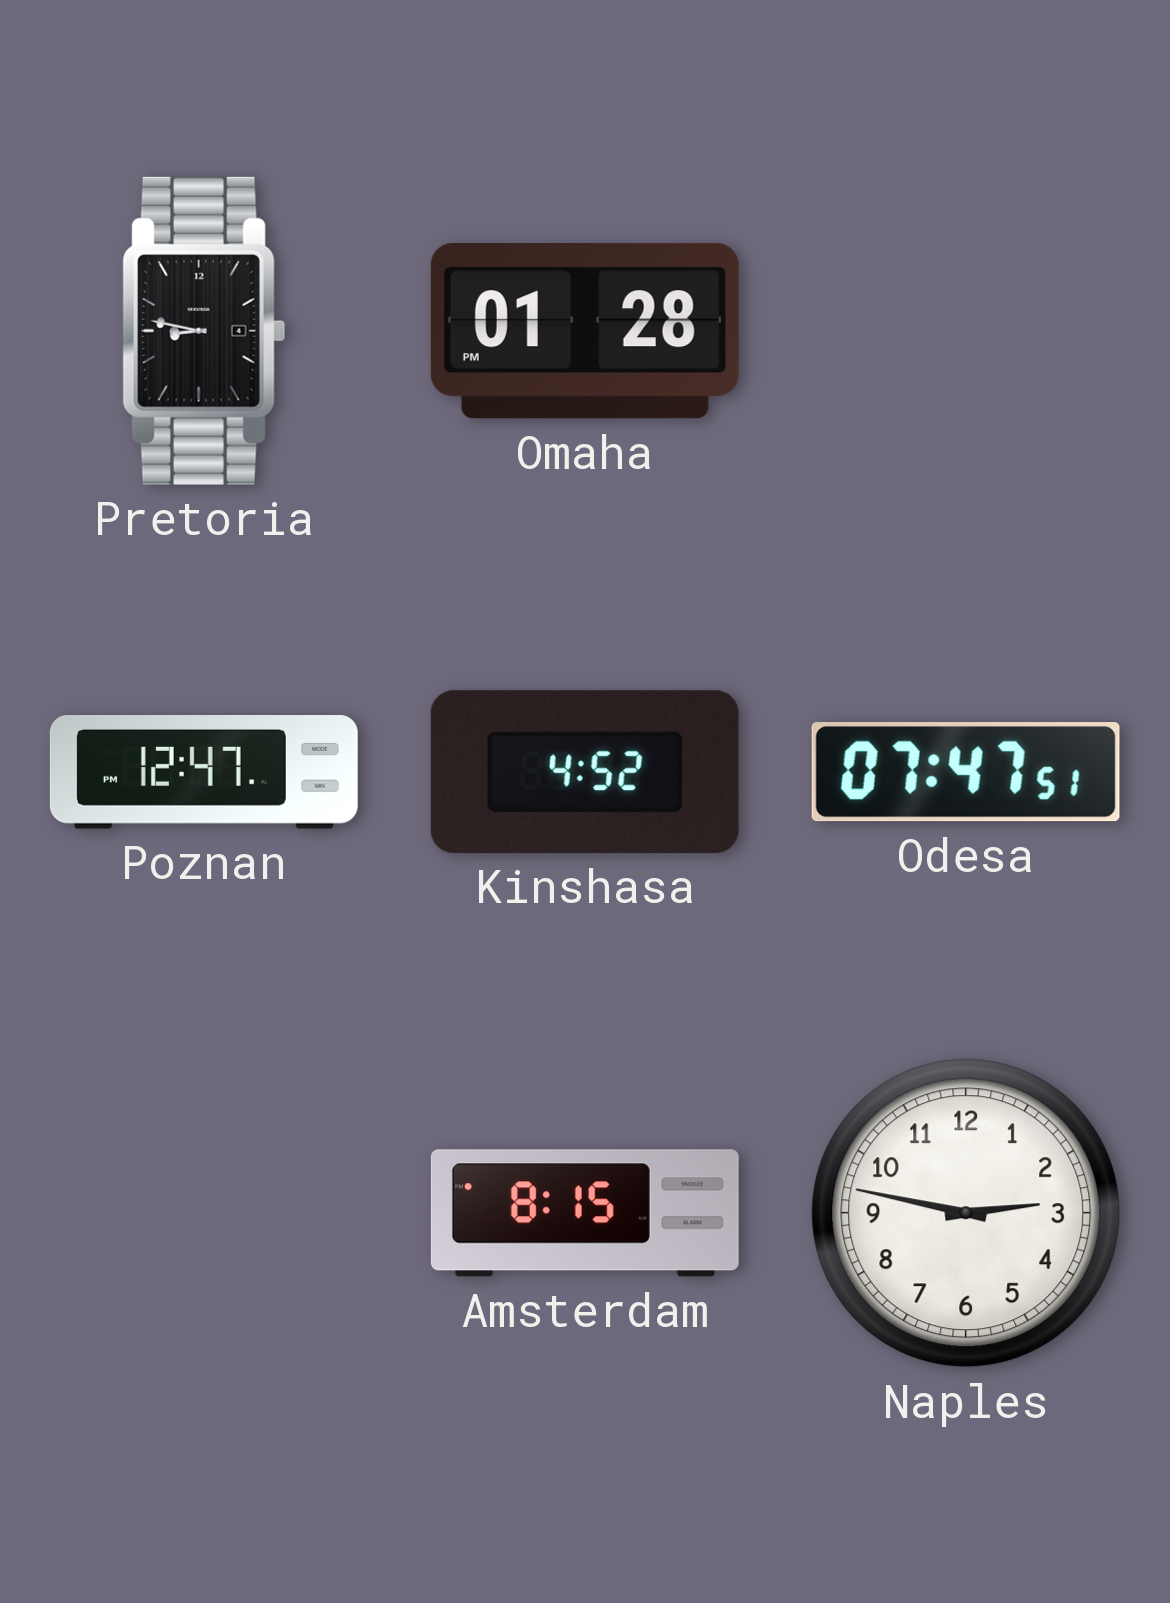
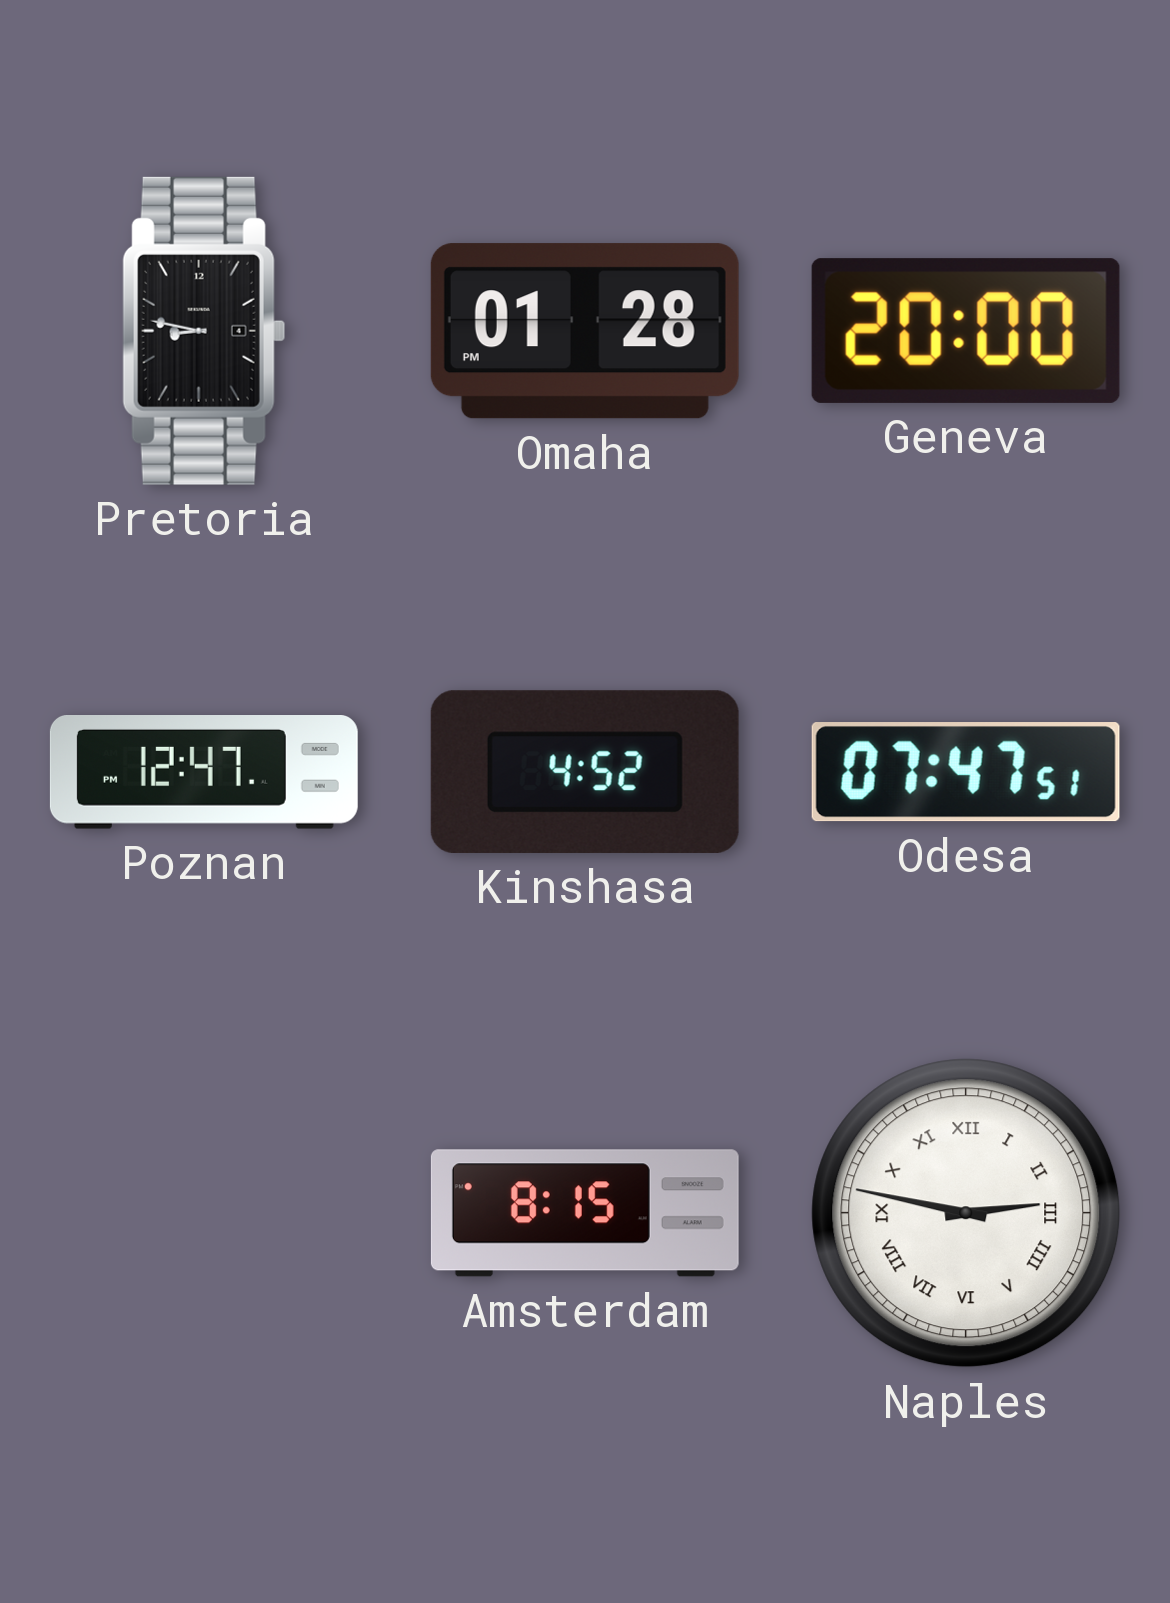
Geneva: none -> 20:00 (966, 331)
Naples numerals: Arabic -> Roman (966, 1213)
